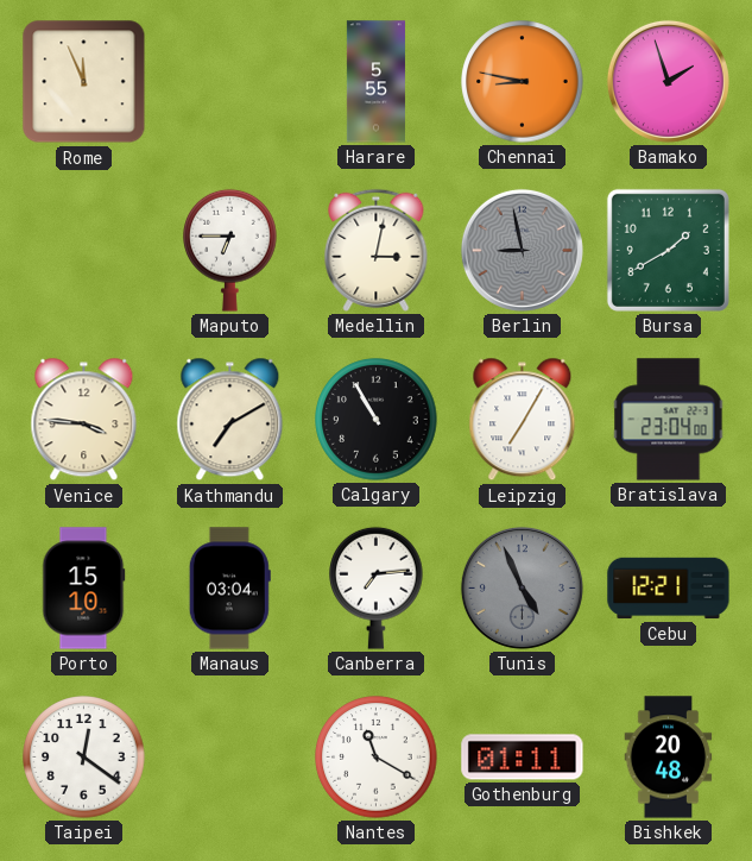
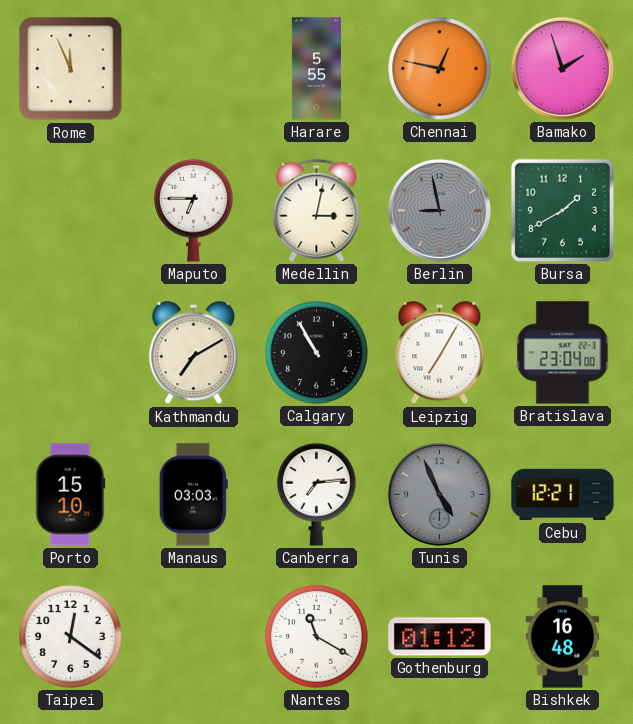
Chennai: 8:47 -> 12:47 (440, 69)
Venice: 3:46 -> none (84, 420)
Manaus: 03:04 -> 03:03 (193, 495)
Gothenburg: 01:11 -> 01:12 (440, 637)
Bishkek: 20:48 -> 16:48 (563, 637)
